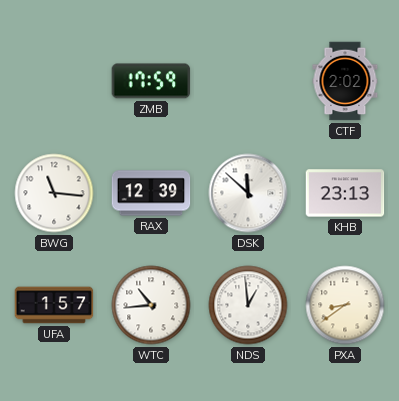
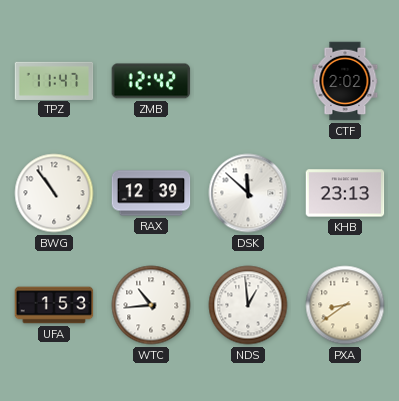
TPZ: none -> 11:47 (54, 80)
ZMB: 17:59 -> 12:42 (151, 81)
BWG: 11:16 -> 10:54 (54, 193)
UFA: 1:57 -> 1:53 (54, 305)
